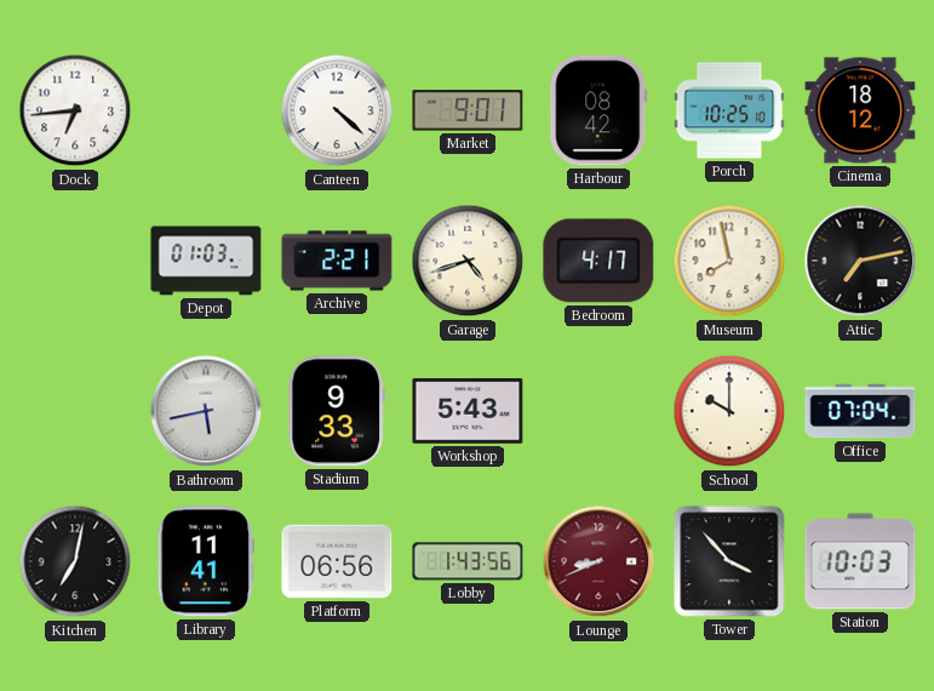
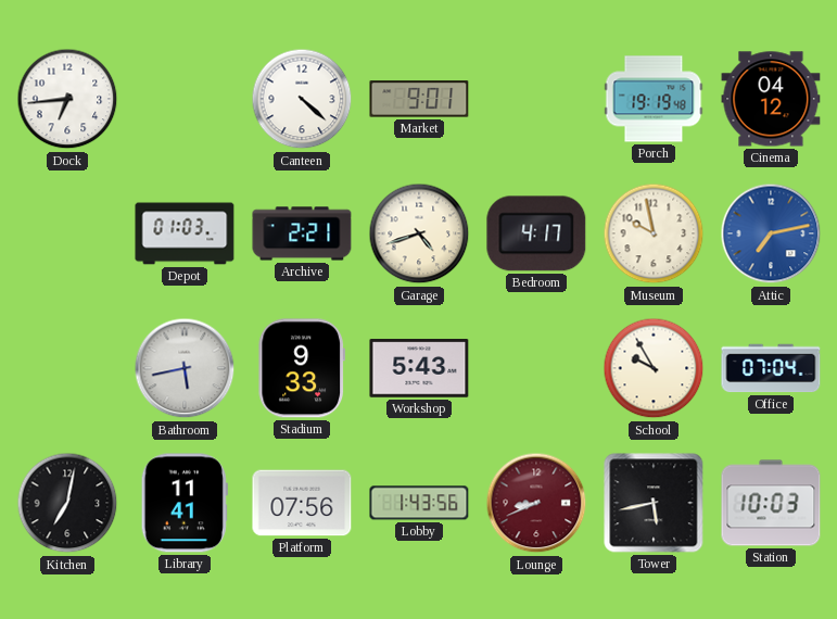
Harbour: 08:42 -> none (598, 110)
Porch: 10:25 -> 19:19 (654, 99)
Cinema: 18:12 -> 04:12 (771, 99)
Museum: 7:58 -> 9:58 (654, 233)
Attic dial: black -> blue (771, 233)
School: 10:00 -> 9:55 (654, 368)
Platform: 06:56 -> 07:56 (302, 503)
Tower: 3:53 -> 5:43 (654, 503)
